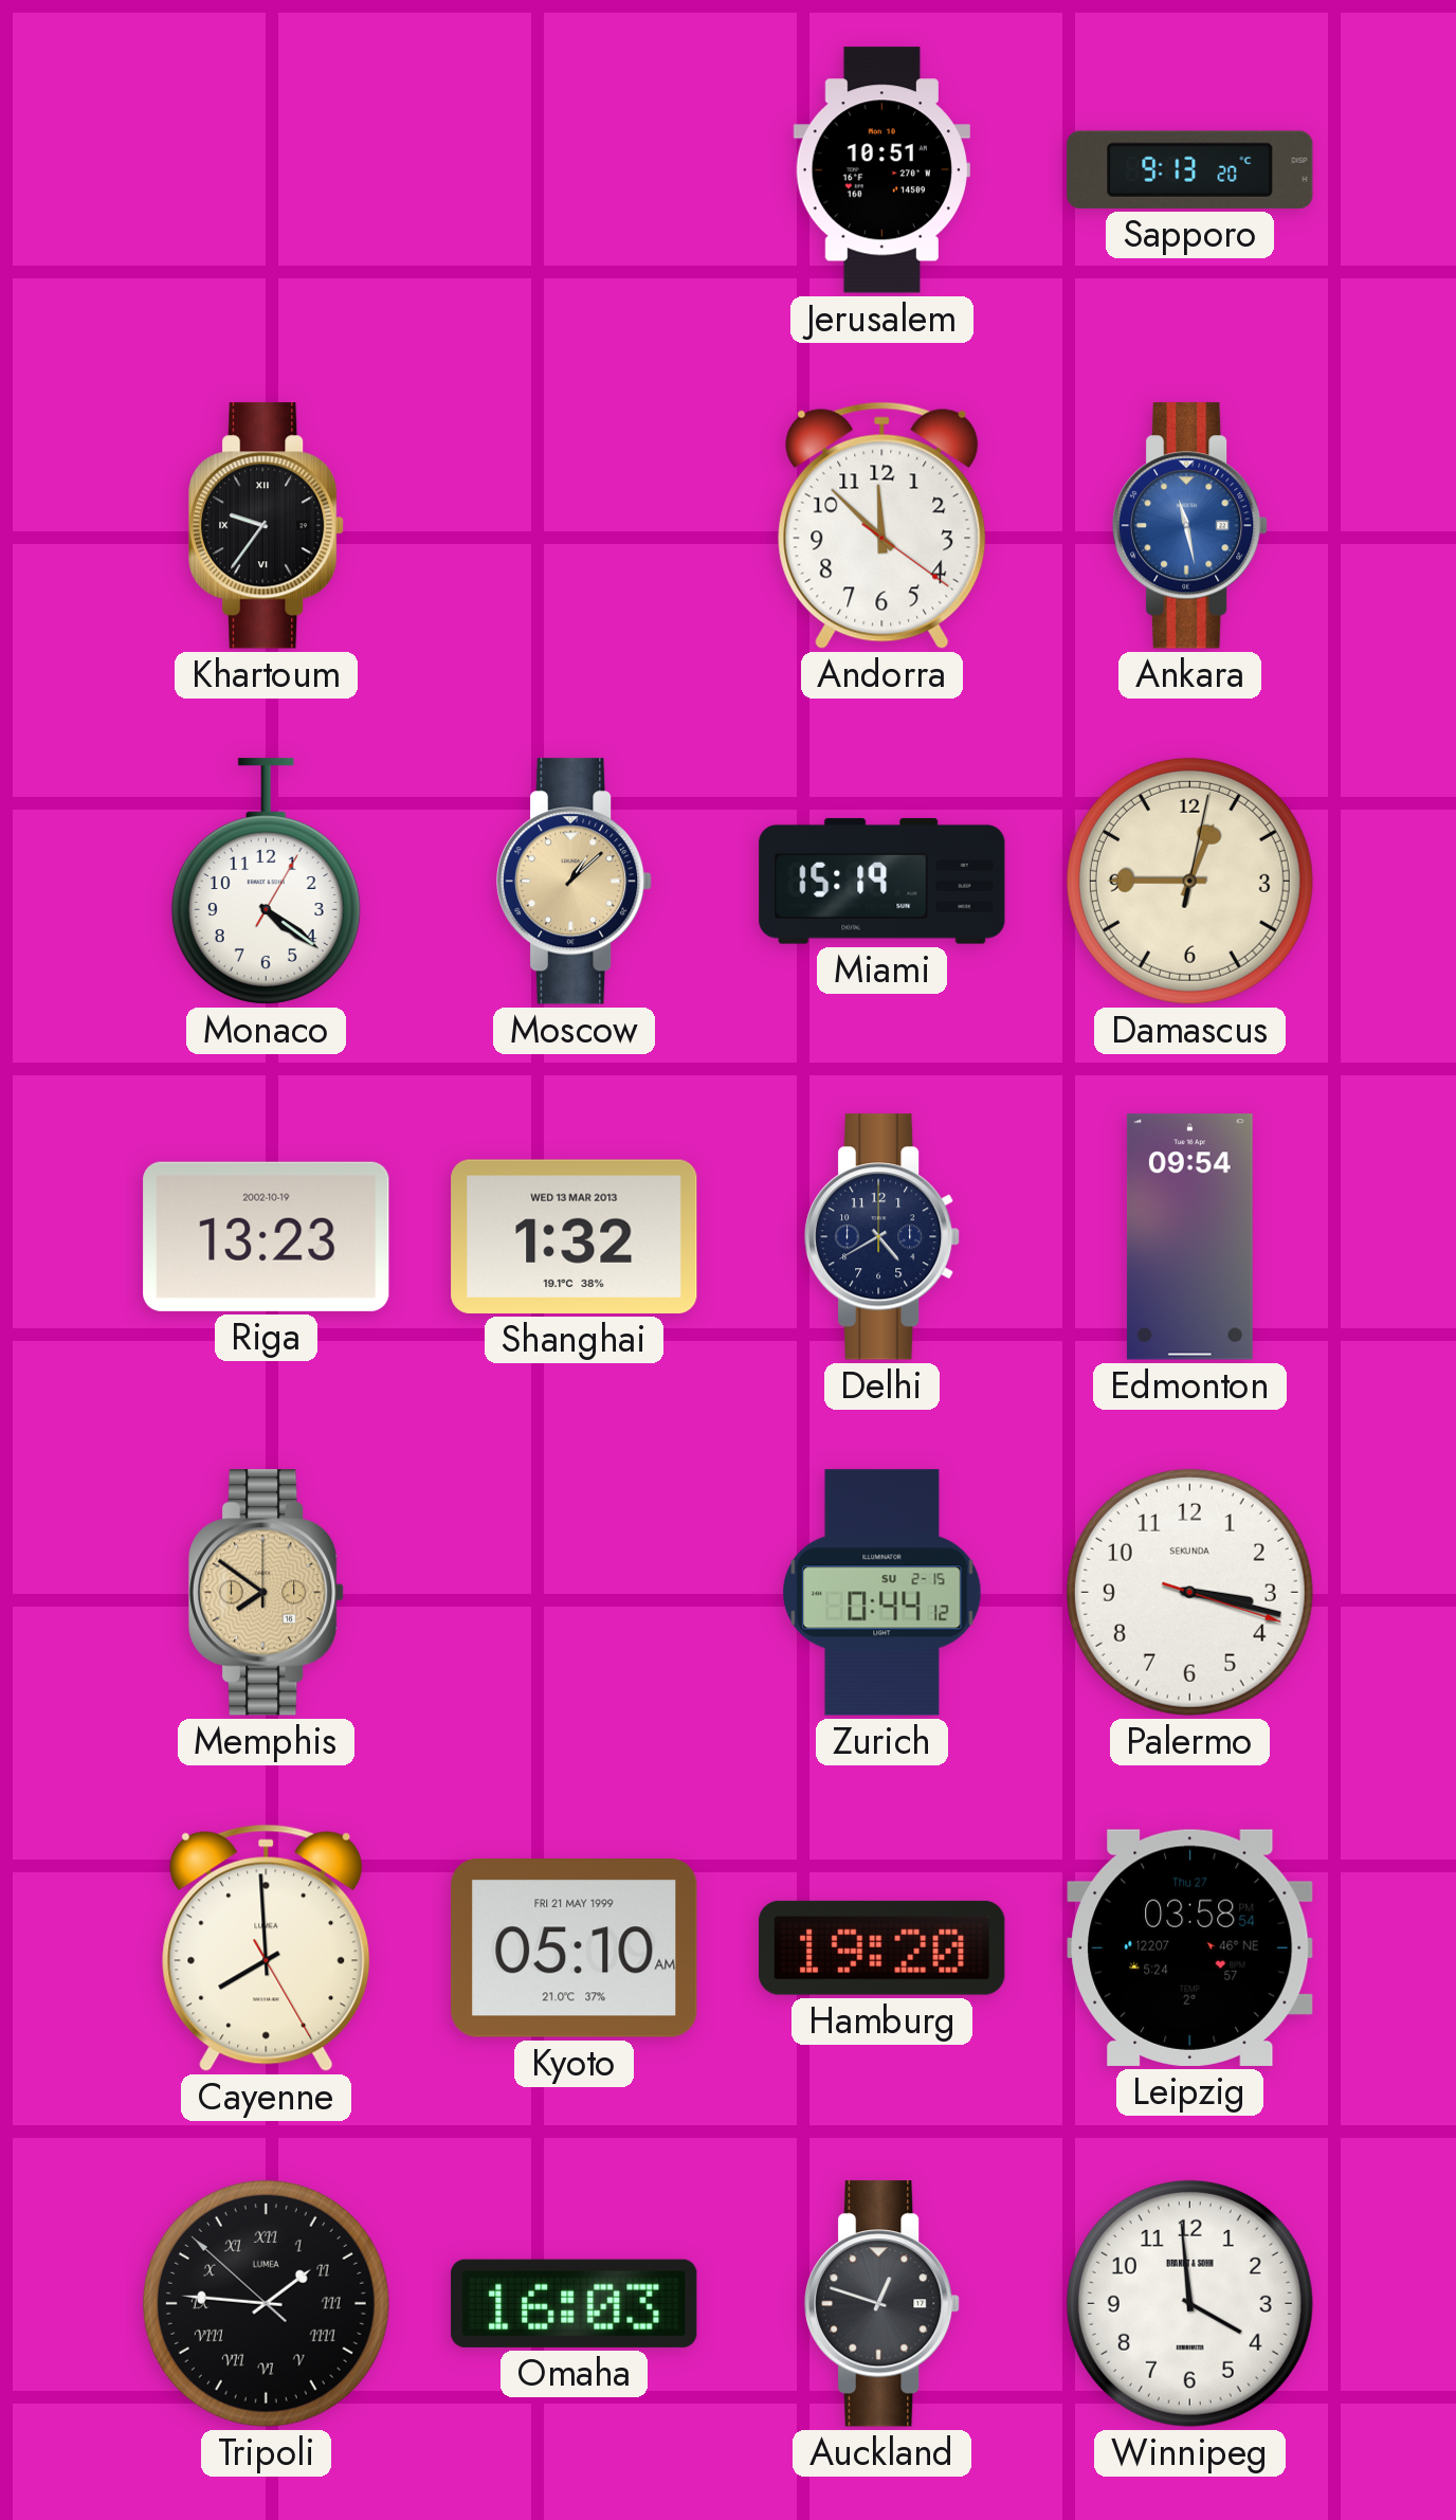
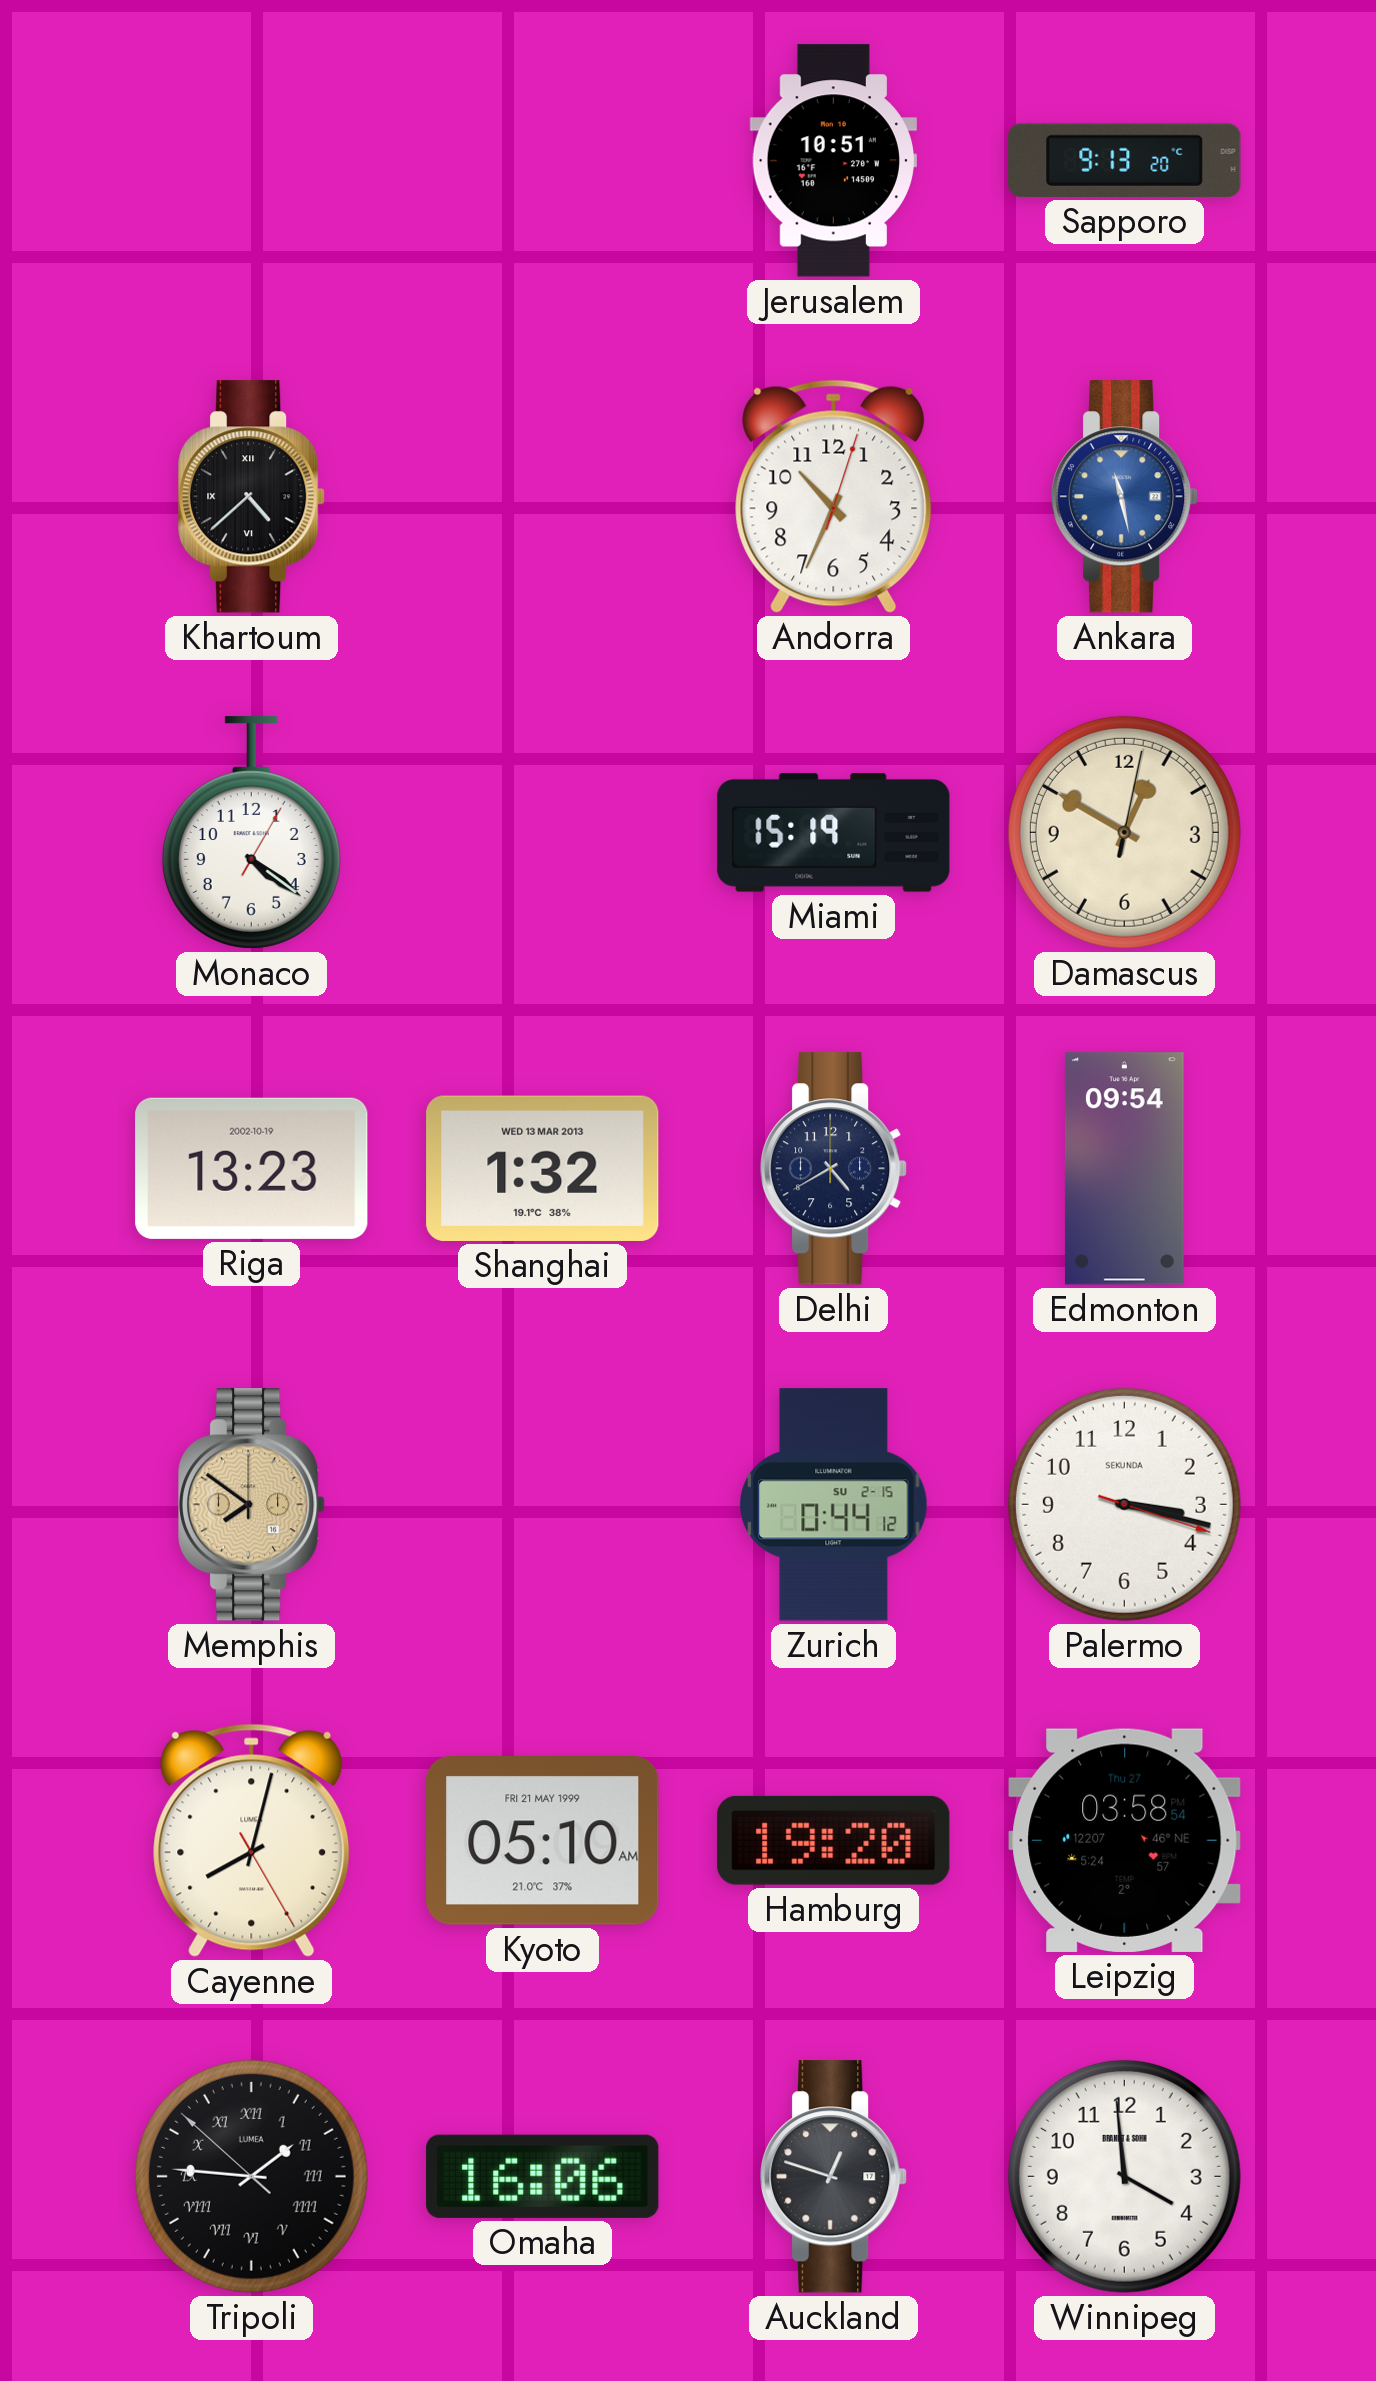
Khartoum: 9:36 -> 4:38 (253, 497)
Andorra: 11:52 -> 10:34 (834, 496)
Moscow: 1:08 -> none (576, 882)
Damascus: 12:45 -> 12:50 (1124, 832)
Cayenne: 7:59 -> 8:02 (252, 1840)
Omaha: 16:03 -> 16:06 (543, 2176)
